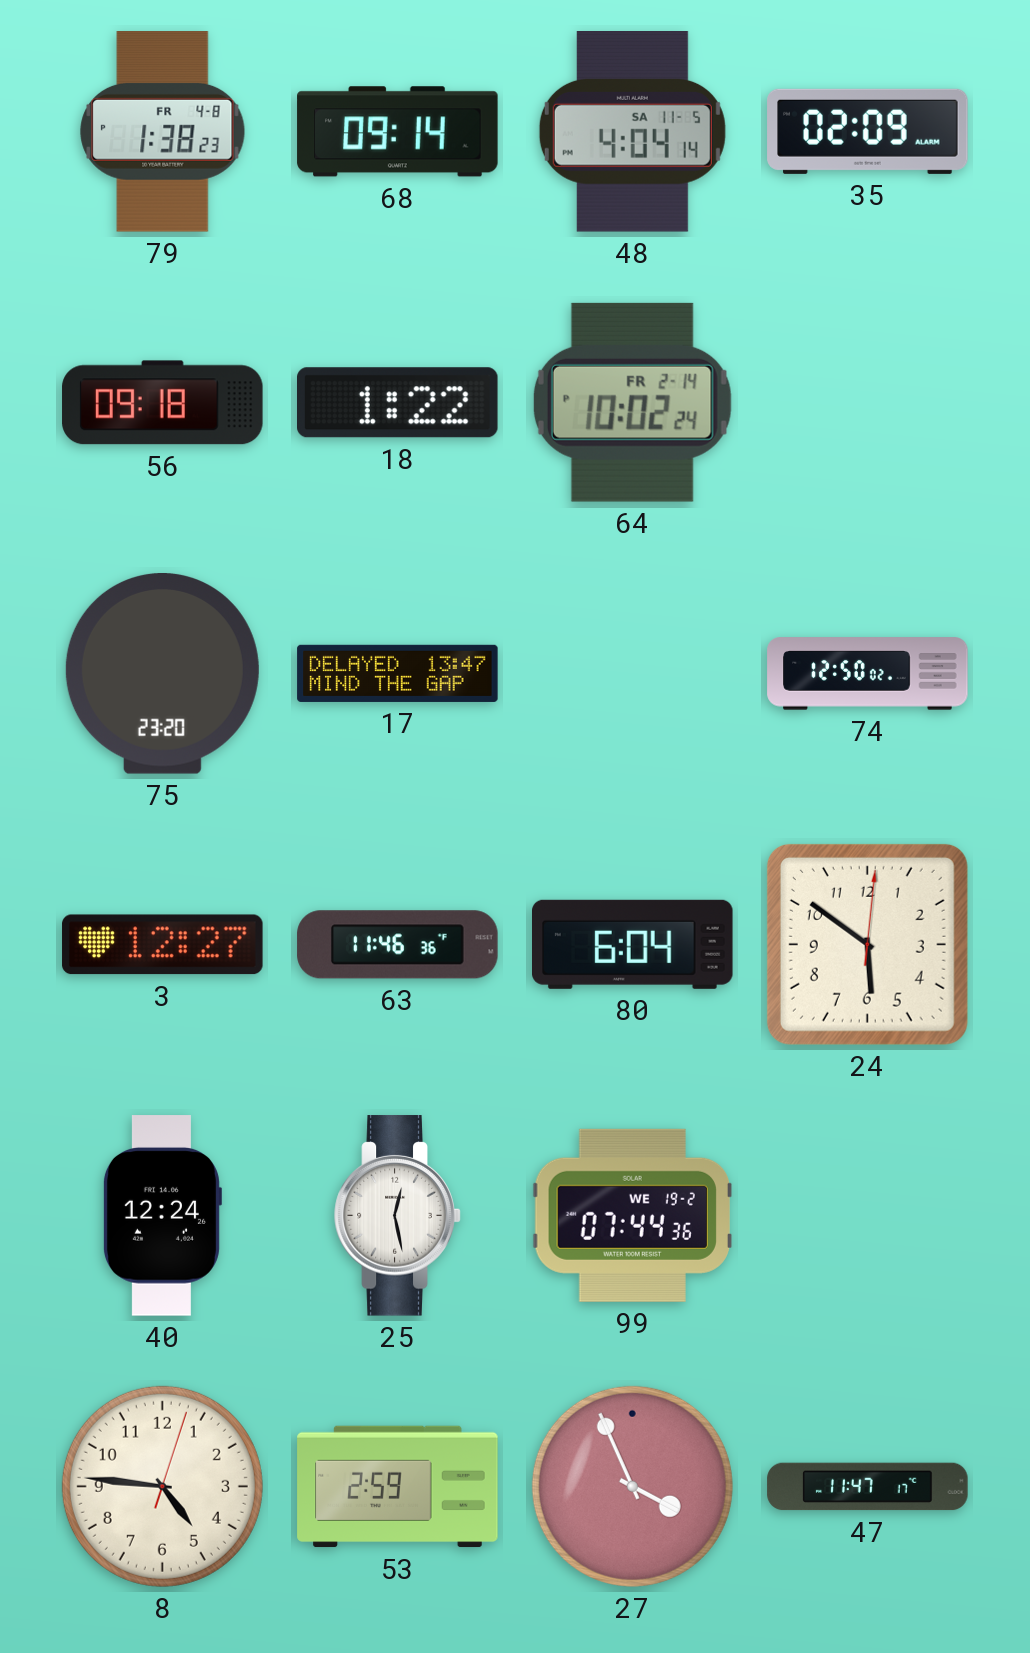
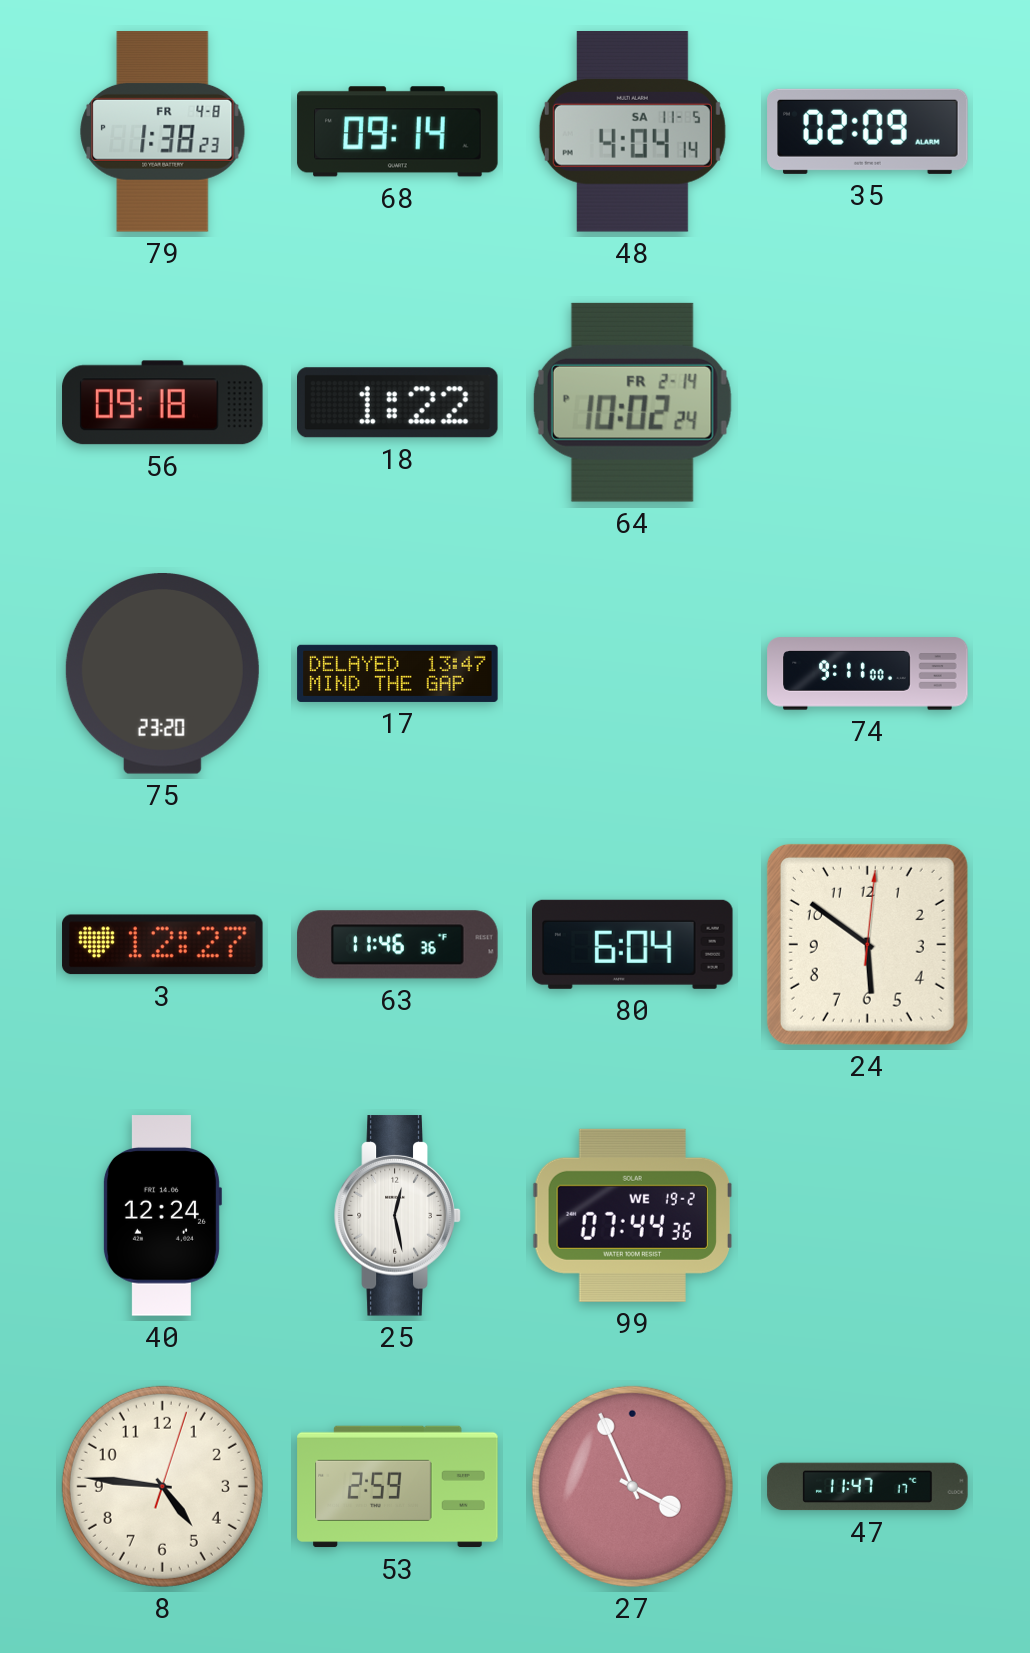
74: 12:50 -> 9:11 (868, 674)
